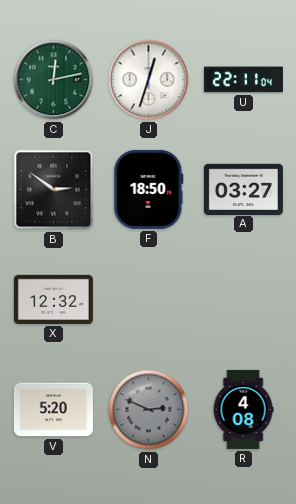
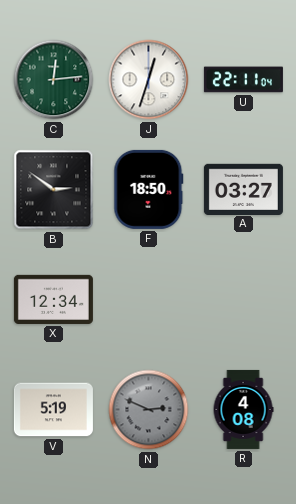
C: 12:13 -> 12:14 (54, 80)
X: 12:32 -> 12:34 (53, 299)
V: 5:20 -> 5:19 (53, 410)
